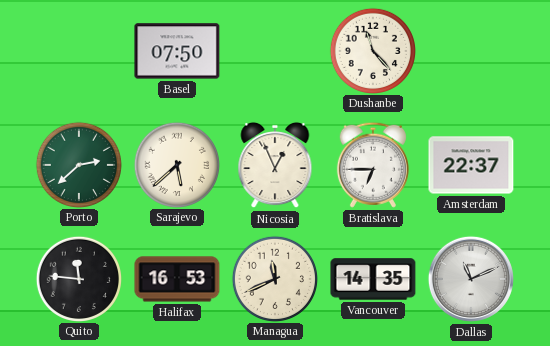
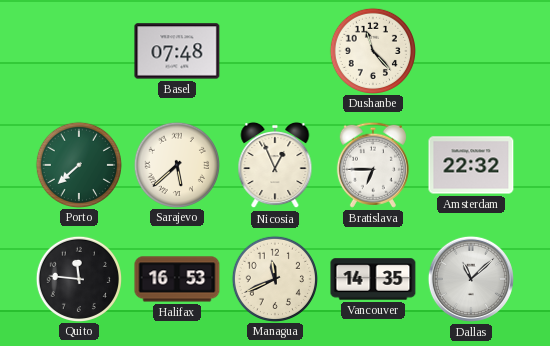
Basel: 07:50 -> 07:48 (177, 51)
Porto: 2:38 -> 7:38 (78, 164)
Amsterdam: 22:37 -> 22:32 (471, 165)
Dallas: 11:11 -> 11:08 (471, 279)
